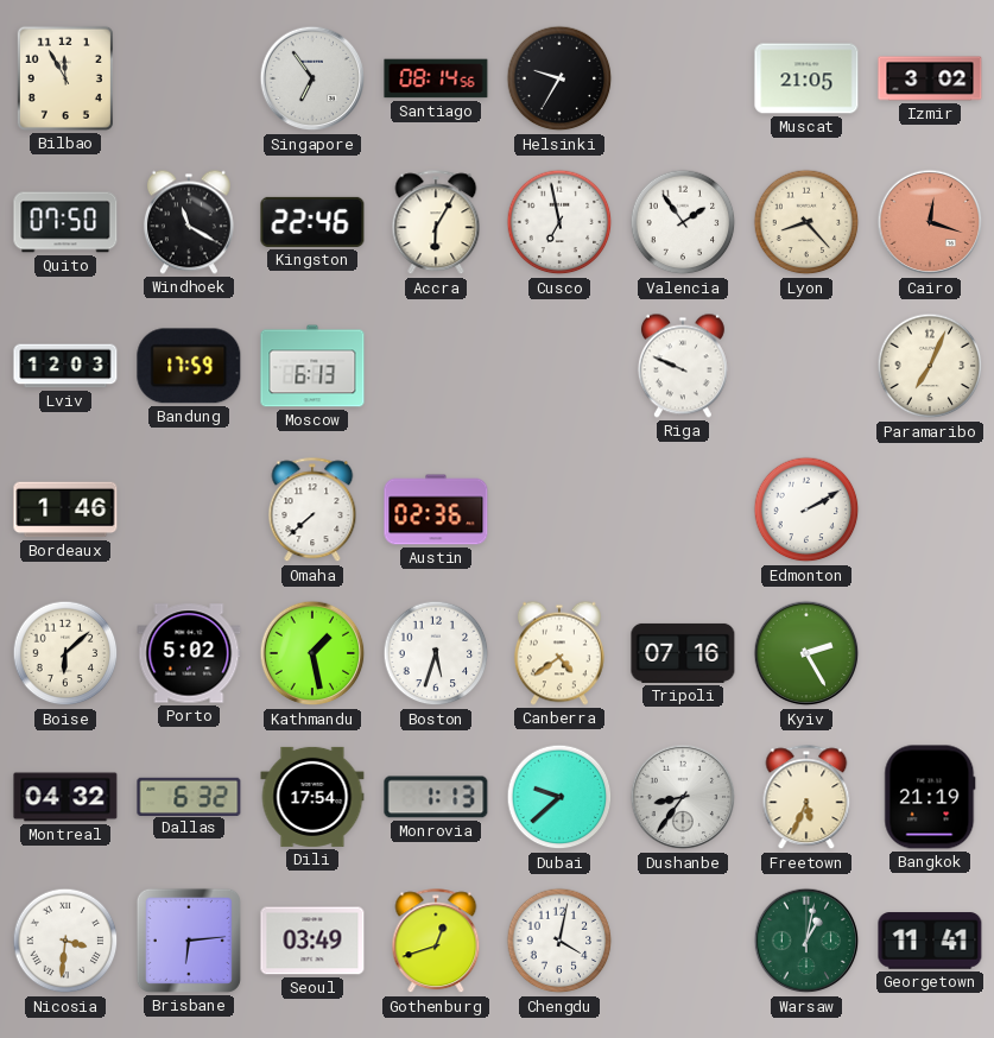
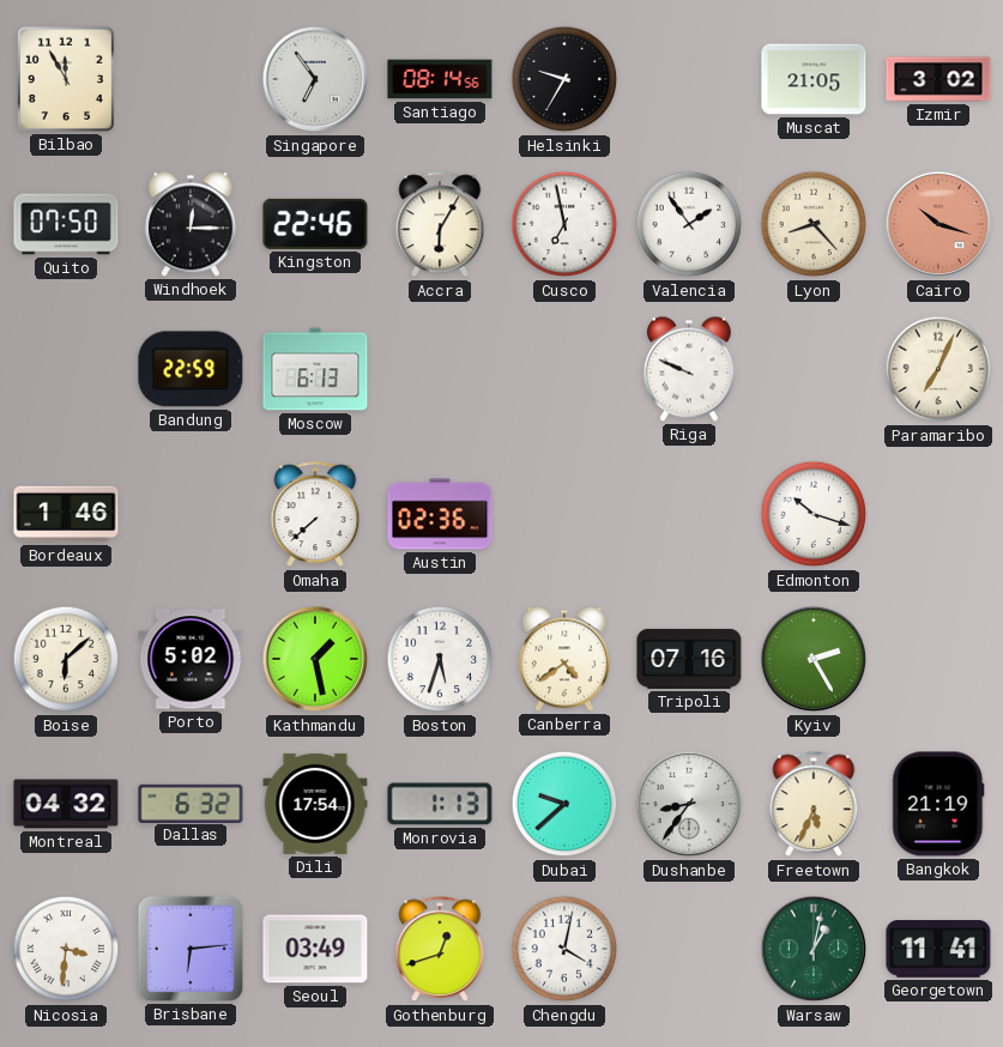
Windhoek: 11:20 -> 12:15 (191, 224)
Cairo: 12:18 -> 10:18 (938, 224)
Lviv: 12:03 -> none (65, 366)
Bandung: 17:59 -> 22:59 (191, 369)
Edmonton: 2:10 -> 10:18 (814, 514)
